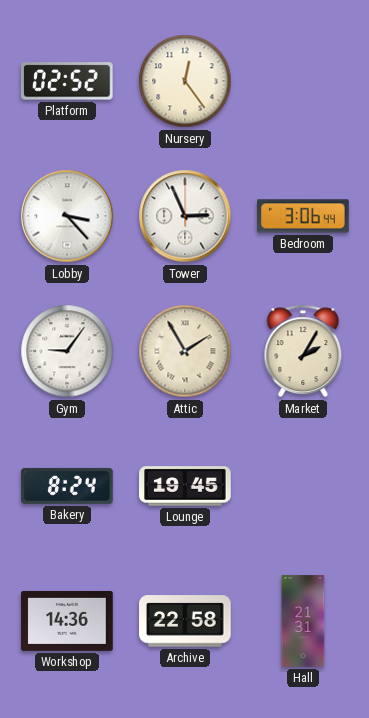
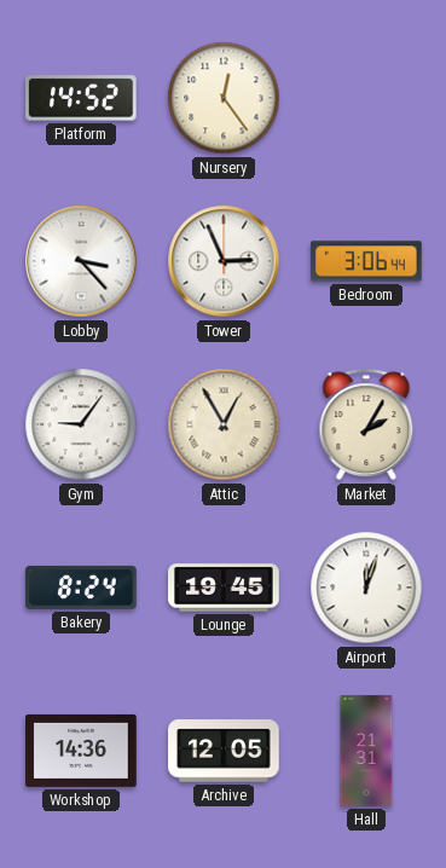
Platform: 02:52 -> 14:52 (82, 98)
Attic: 1:55 -> 12:55 (224, 424)
Airport: none -> 12:03 (366, 588)
Archive: 22:58 -> 12:05 (224, 751)
